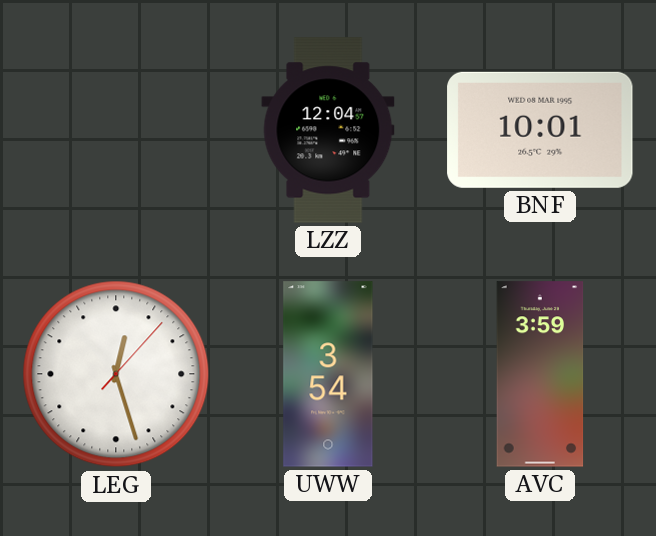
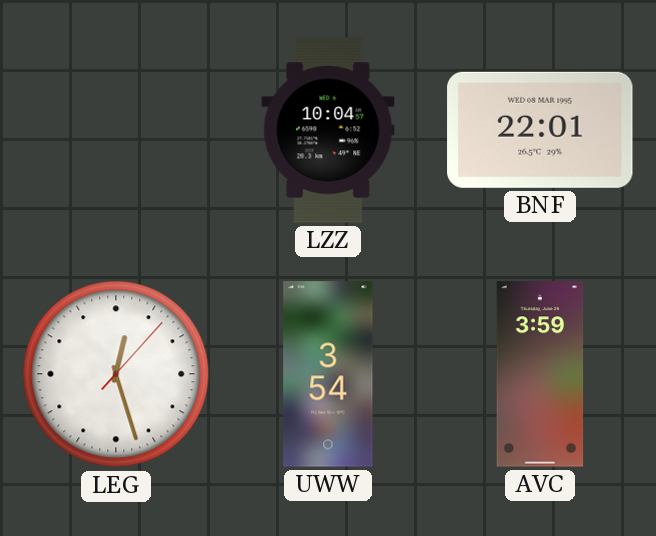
LZZ: 12:04 -> 10:04 (328, 130)
BNF: 10:01 -> 22:01 (540, 130)
